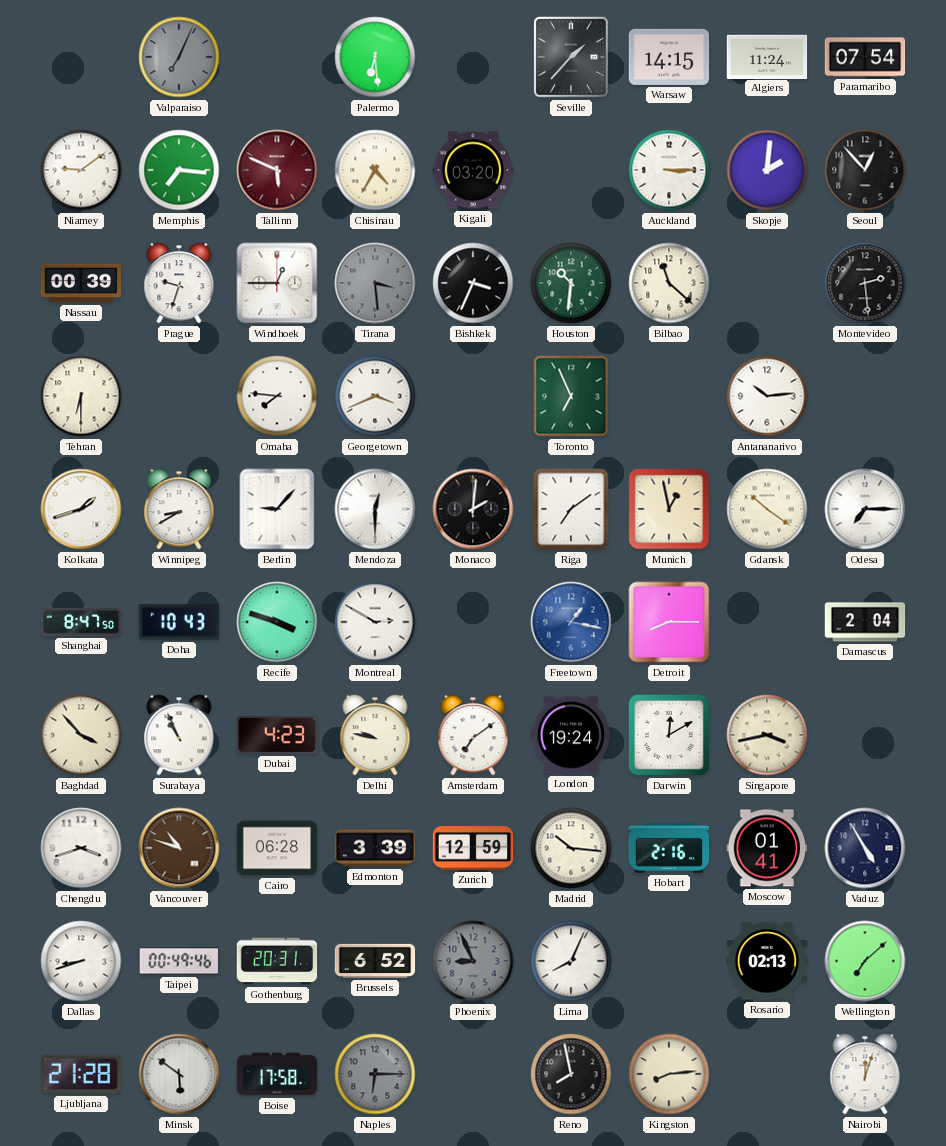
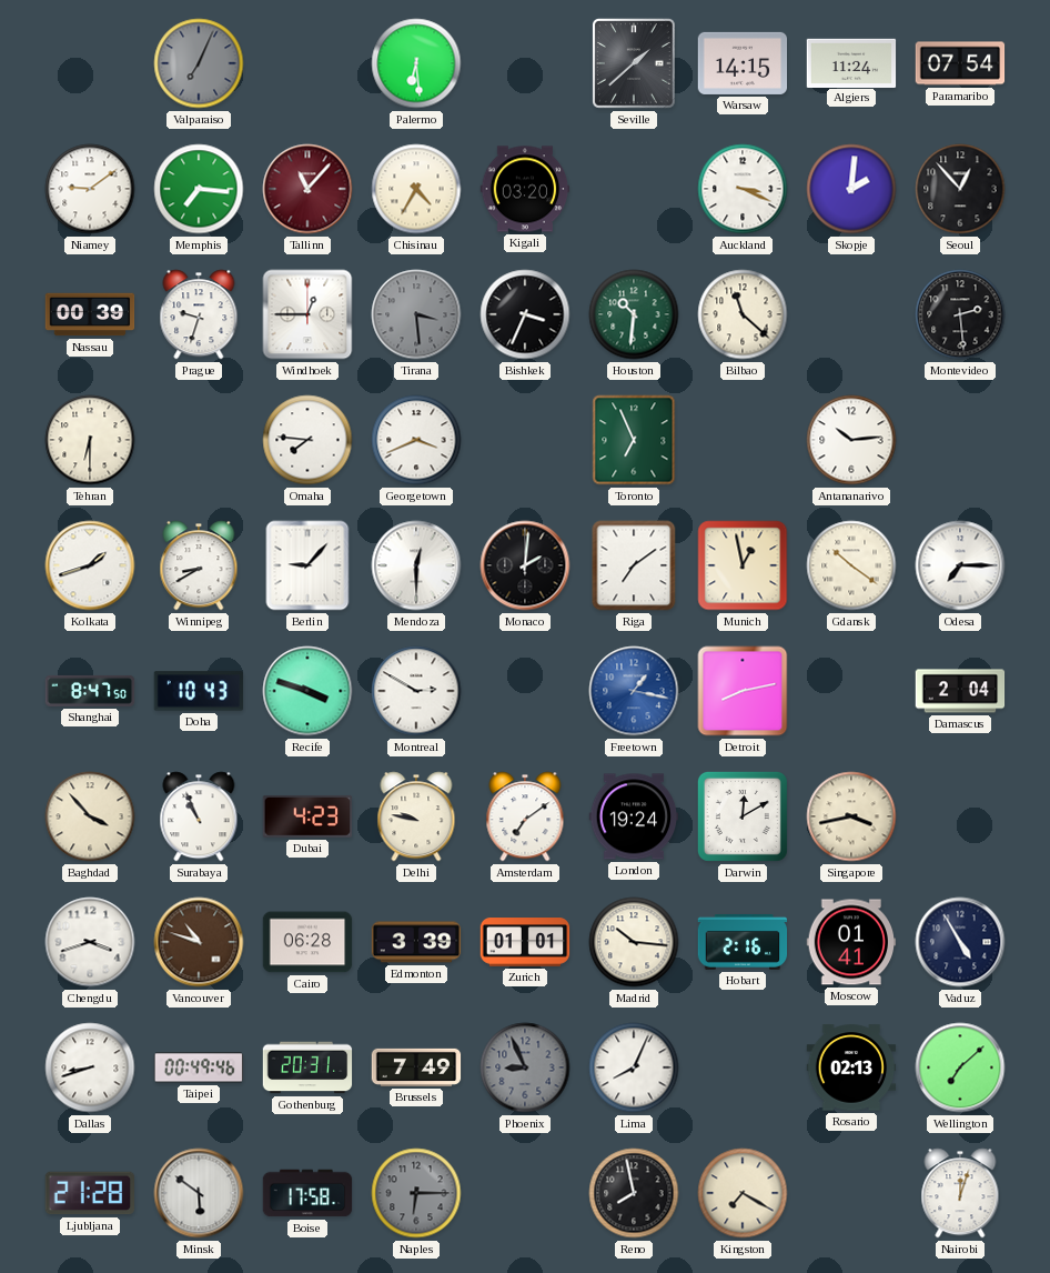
Seville: 1:37 -> 1:38 (635, 64)
Tallinn: 5:49 -> 11:07 (307, 189)
Auckland: 3:15 -> 3:19 (743, 189)
Detroit: 8:15 -> 8:13 (743, 691)
Zurich: 12:59 -> 01:01 (525, 942)
Brussels: 6:52 -> 7:49 (416, 1067)
Kingston: 8:14 -> 7:20 (743, 1193)
